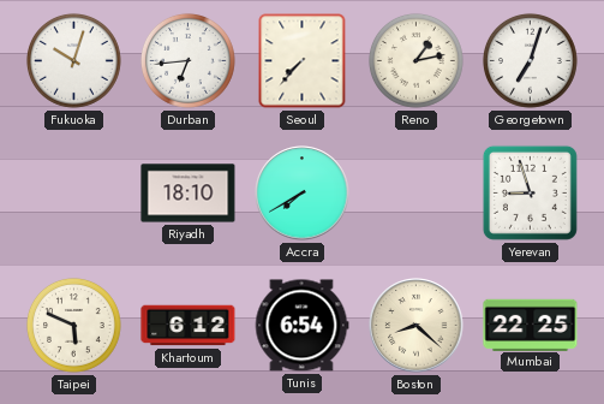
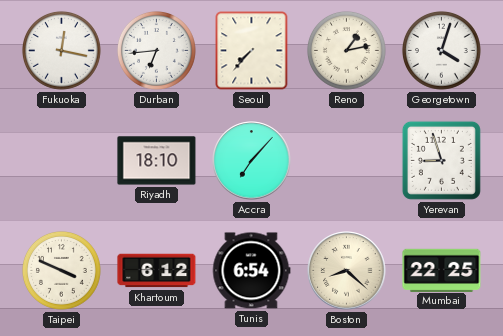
Fukuoka: 10:03 -> 12:17 (61, 50)
Georgetown: 7:03 -> 4:03 (441, 50)
Accra: 7:40 -> 7:07 (252, 161)
Taipei: 5:49 -> 3:49 (61, 270)
